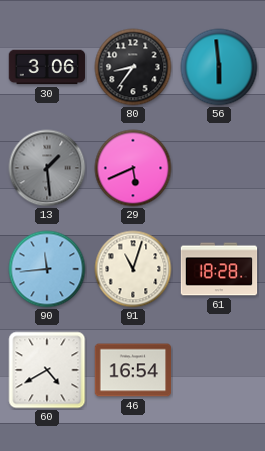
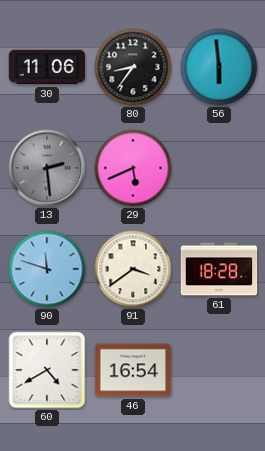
30: 3:06 -> 11:06 (47, 67)
13: 1:29 -> 2:29 (47, 168)
90: 11:44 -> 11:48 (47, 269)
91: 11:03 -> 3:39 (133, 269)
